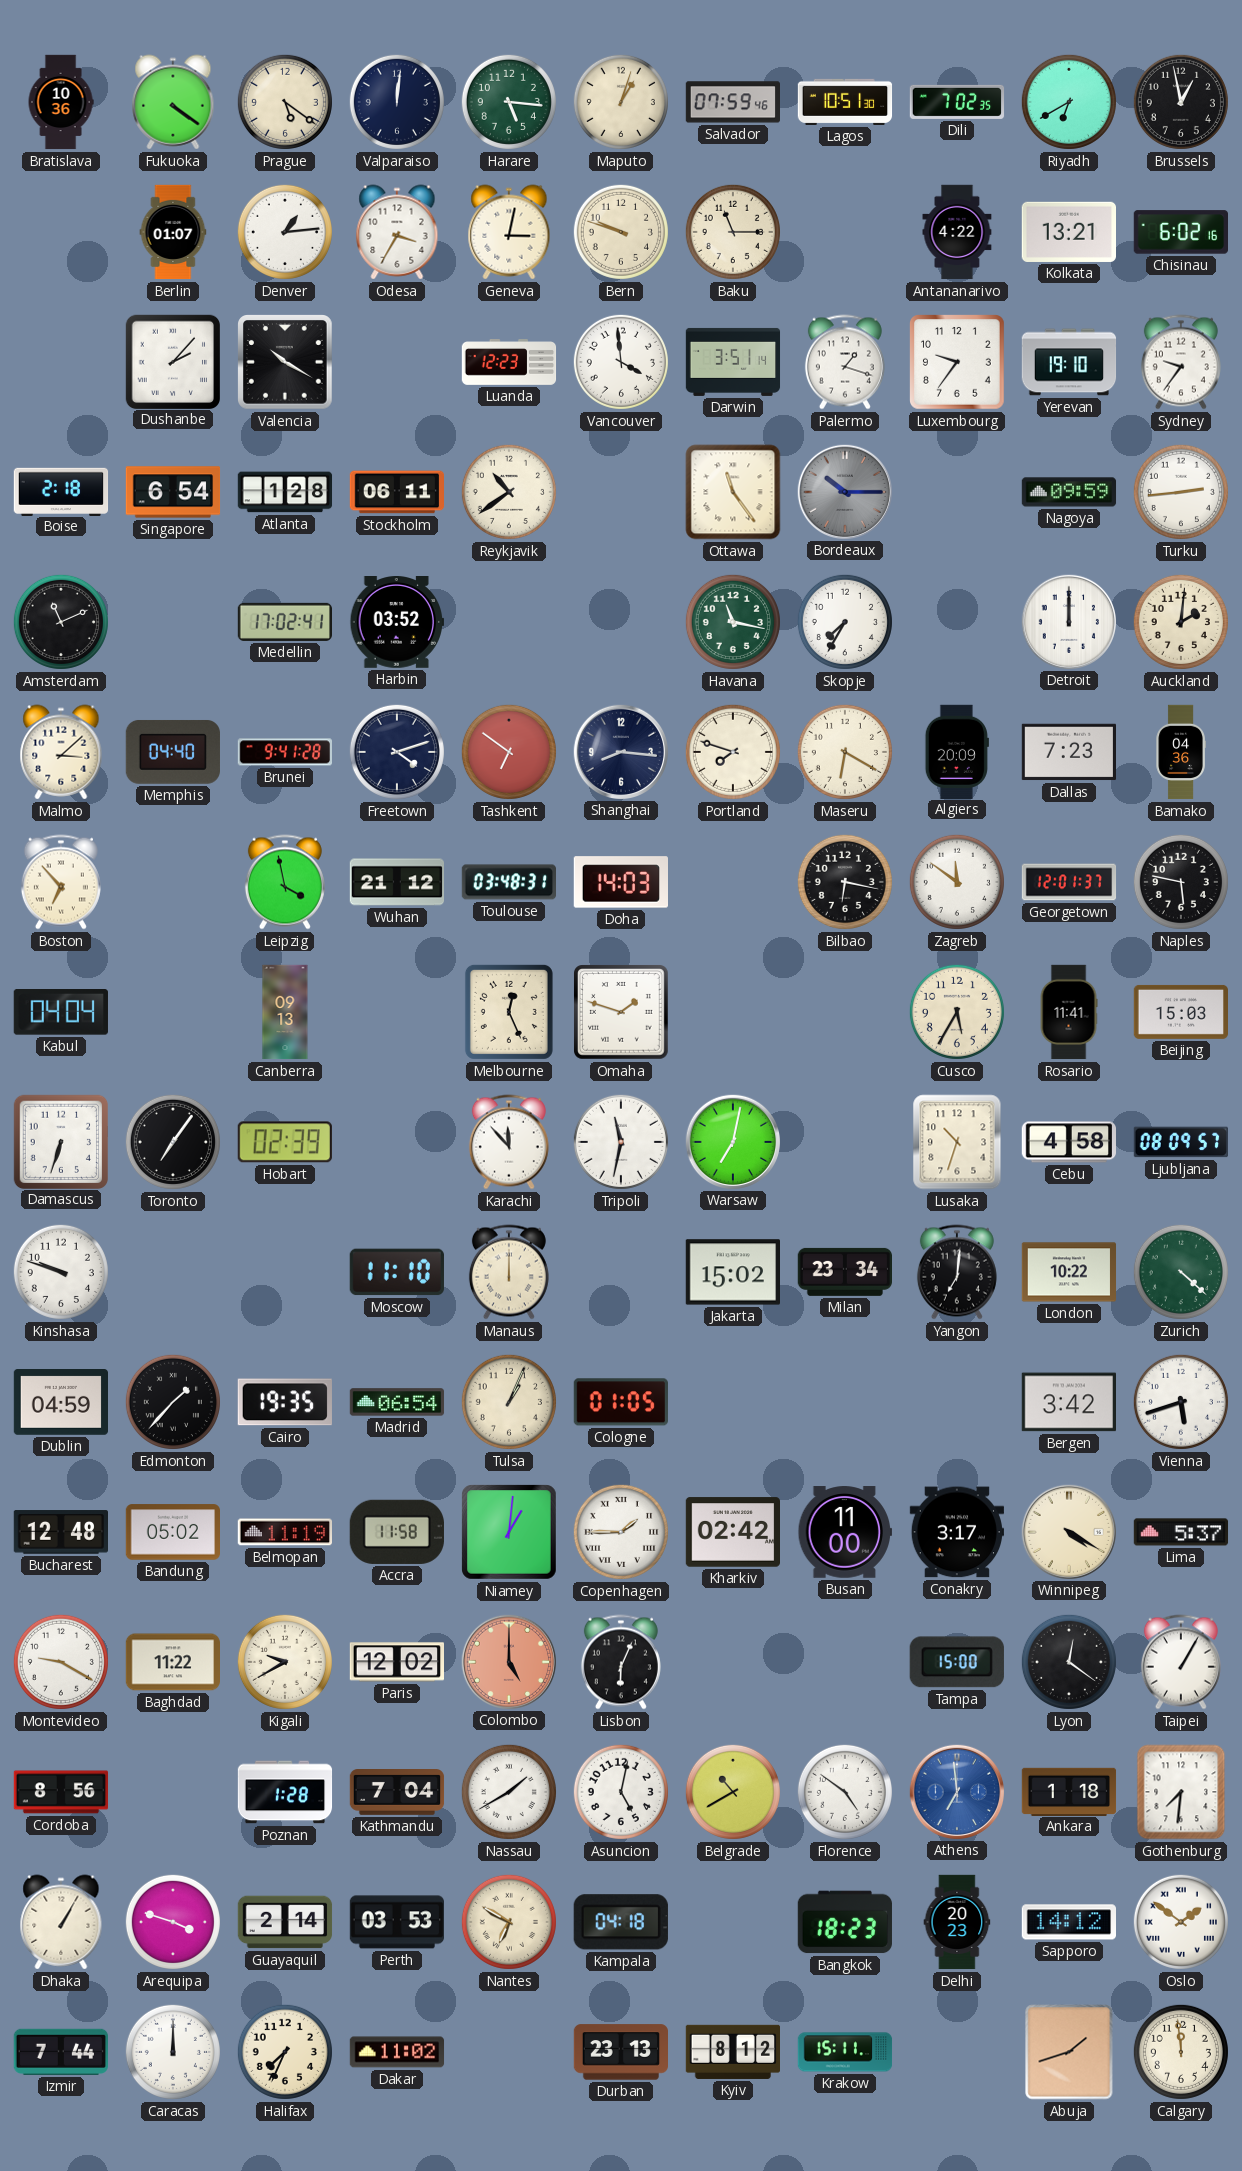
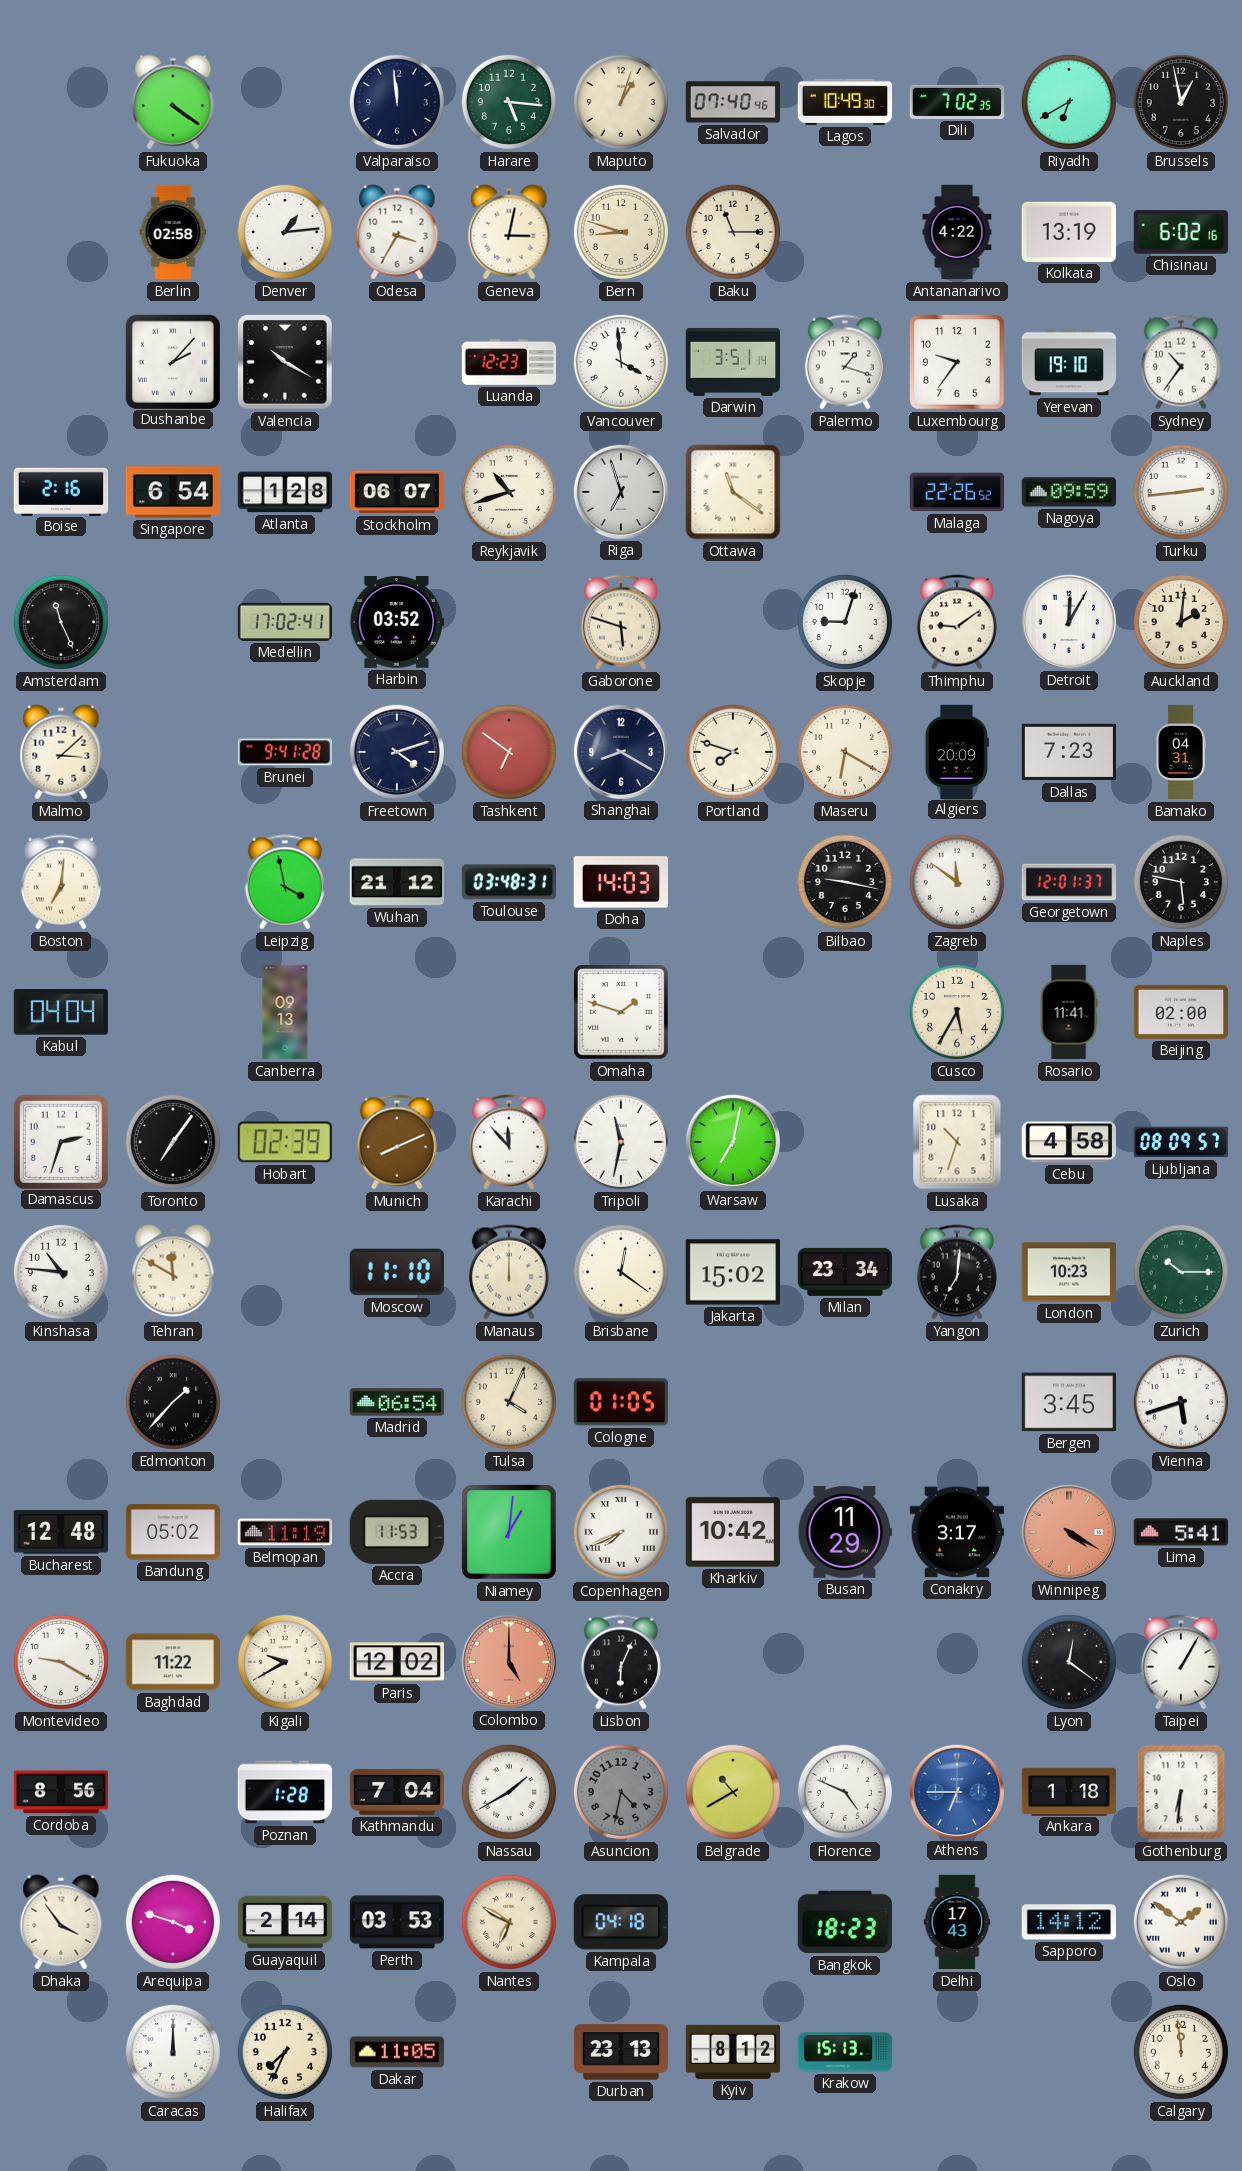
Bratislava: 10:36 -> none (61, 102)
Prague: 5:21 -> none (285, 102)
Valparaiso: 12:01 -> 11:59 (397, 102)
Salvador: 07:59 -> 07:40 (733, 102)
Lagos: 10:51 -> 10:49 (845, 102)
Berlin: 01:07 -> 02:58 (173, 232)
Bern: 9:48 -> 8:48 (621, 232)
Kolkata: 13:21 -> 13:19 (1068, 232)
Sydney: 9:36 -> 10:36 (1181, 362)
Boise: 2:18 -> 2:16 (61, 491)
Stockholm: 06:11 -> 06:07 (397, 492)
Reykjavik: 10:39 -> 10:42 (509, 492)
Riga: none -> 6:57 (620, 491)
Ottawa: 11:24 -> 11:21 (733, 492)
Bordeaux: 10:15 -> none (844, 491)
Malaga: none -> 22:26 (957, 492)
Amsterdam: 11:11 -> 11:26 (61, 622)
Gaborone: none -> 5:48 (621, 622)
Havana: 11:17 -> none (733, 622)
Skopje: 7:35 -> 9:03 (845, 622)
Thimphu: none -> 9:09 (957, 622)
Detroit: 12:00 -> 12:05 (1068, 621)
Memphis: 04:40 -> none (172, 752)
Shanghai: 8:16 -> 8:20 (620, 751)
Bamako: 04:36 -> 04:31 (1181, 752)
Boston: 6:53 -> 7:01 (61, 882)
Bilbao: 6:17 -> 9:17 (845, 882)
Melbourne: 12:26 -> none (509, 1012)
Beijing: 15:03 -> 02:00 (1181, 1012)
Damascus: 6:33 -> 2:33 (60, 1141)
Munich: none -> 8:11 (397, 1142)
Kinshasa: 9:48 -> 10:46 (61, 1272)
Tehran: none -> 11:50 (173, 1272)
Brisbane: none -> 12:21 (621, 1272)
London: 10:22 -> 10:23 (1069, 1272)
Zurich: 4:22 -> 10:15 (1181, 1272)
Dublin: 04:59 -> none (60, 1403)
Cairo: 19:35 -> none (285, 1402)
Tulsa: 1:04 -> 4:04 (509, 1402)
Bergen: 3:42 -> 3:45 (1068, 1402)
Accra: 11:58 -> 11:53 (397, 1532)
Copenhagen: 1:45 -> 7:41 (621, 1532)
Kharkiv: 02:42 -> 10:42 (732, 1532)
Busan: 11:00 -> 11:29 (844, 1532)
Winnipeg dial: cream -> salmon (1068, 1531)
Lima: 5:37 -> 5:41 (1181, 1532)
Tampa: 15:00 -> none (957, 1662)
Asuncion: 5:02 -> 4:32 (621, 1792)
Asuncion dial: white -> grey (621, 1792)
Florence: 4:51 -> 4:49 (845, 1792)
Athens: 6:59 -> 6:45 (956, 1791)
Gothenburg: 7:31 -> 6:31 (1181, 1792)
Dhaka: 1:05 -> 3:54 (61, 1922)
Delhi: 20:23 -> 17:43 (957, 1922)
Izmir: 7:44 -> none (60, 2052)
Dakar: 11:02 -> 11:05 (397, 2052)
Krakow: 15:11 -> 15:13 (845, 2052)
Abuja: 1:42 -> none (1069, 2052)
